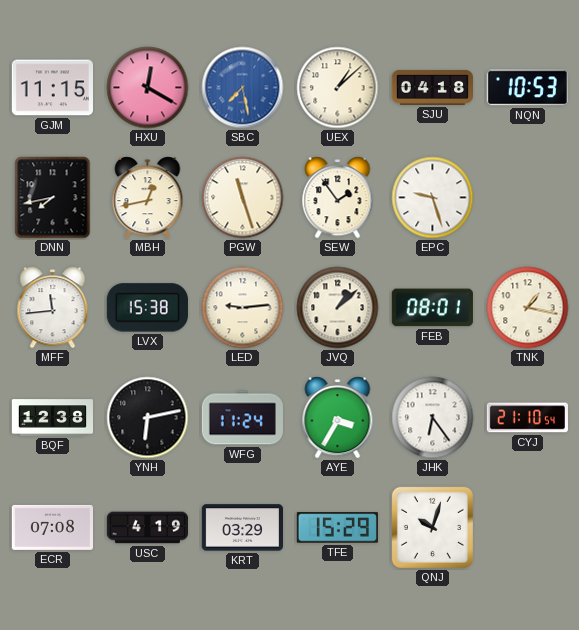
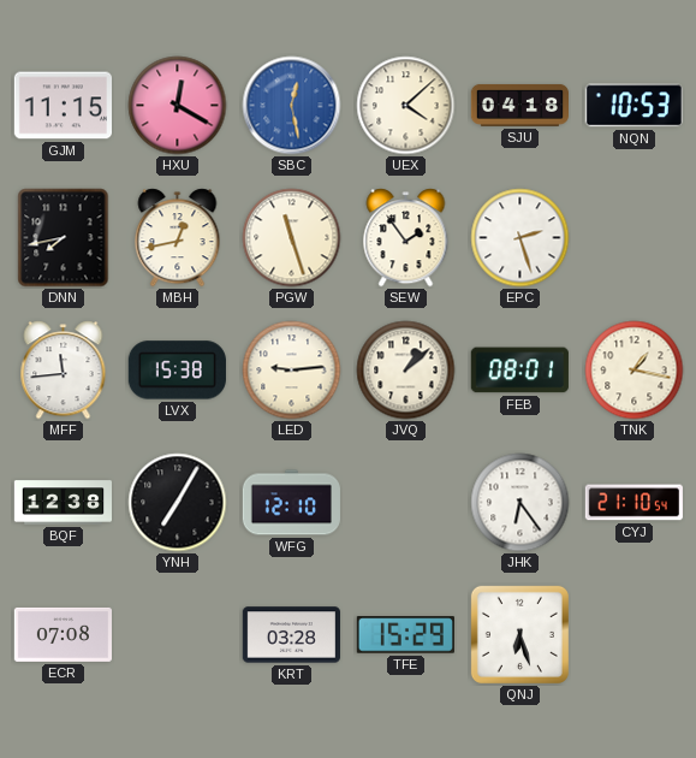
SBC: 7:28 -> 12:28 (292, 106)
UEX: 1:08 -> 4:08 (406, 106)
EPC: 9:27 -> 2:27 (520, 238)
YNH: 6:13 -> 7:05 (178, 503)
WFG: 11:24 -> 12:10 (291, 503)
AYE: 3:35 -> none (338, 418)
USC: 4:19 -> none (147, 528)
KRT: 03:29 -> 03:28 (291, 635)
QNJ: 10:03 -> 6:27 (519, 634)
